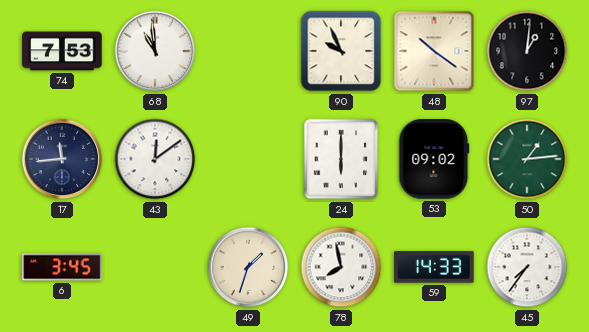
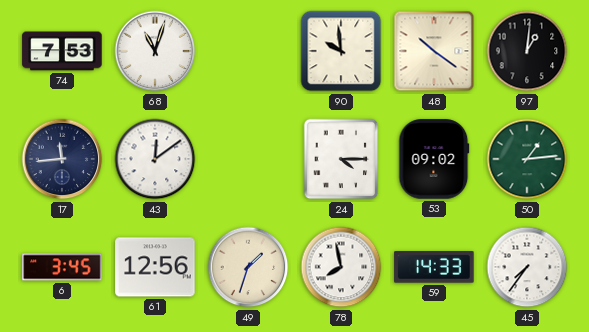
68: 10:59 -> 11:03 (155, 51)
90: 9:56 -> 9:59 (341, 51)
24: 6:00 -> 4:15 (341, 159)
61: none -> 12:56 (155, 267)
